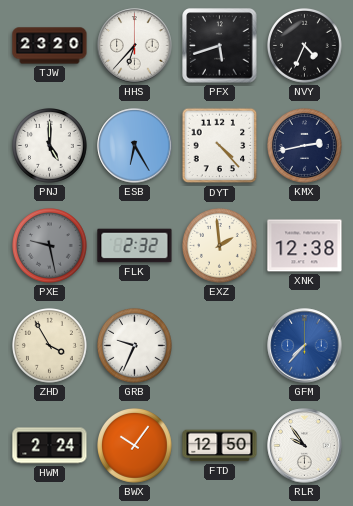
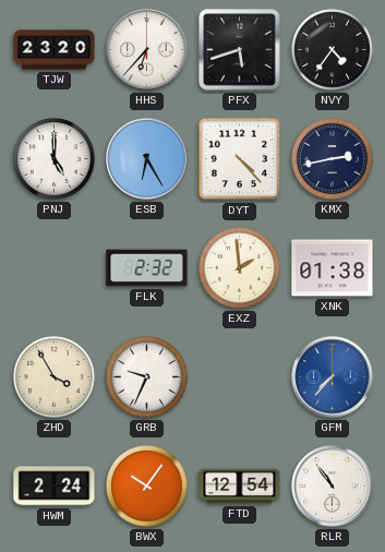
NVY: 4:34 -> 4:36 (333, 50)
PXE: 9:28 -> none (50, 246)
XNK: 12:38 -> 01:38 (333, 268)
FTD: 12:50 -> 12:54 (240, 487)
RLR: 9:54 -> 10:54 (333, 487)
